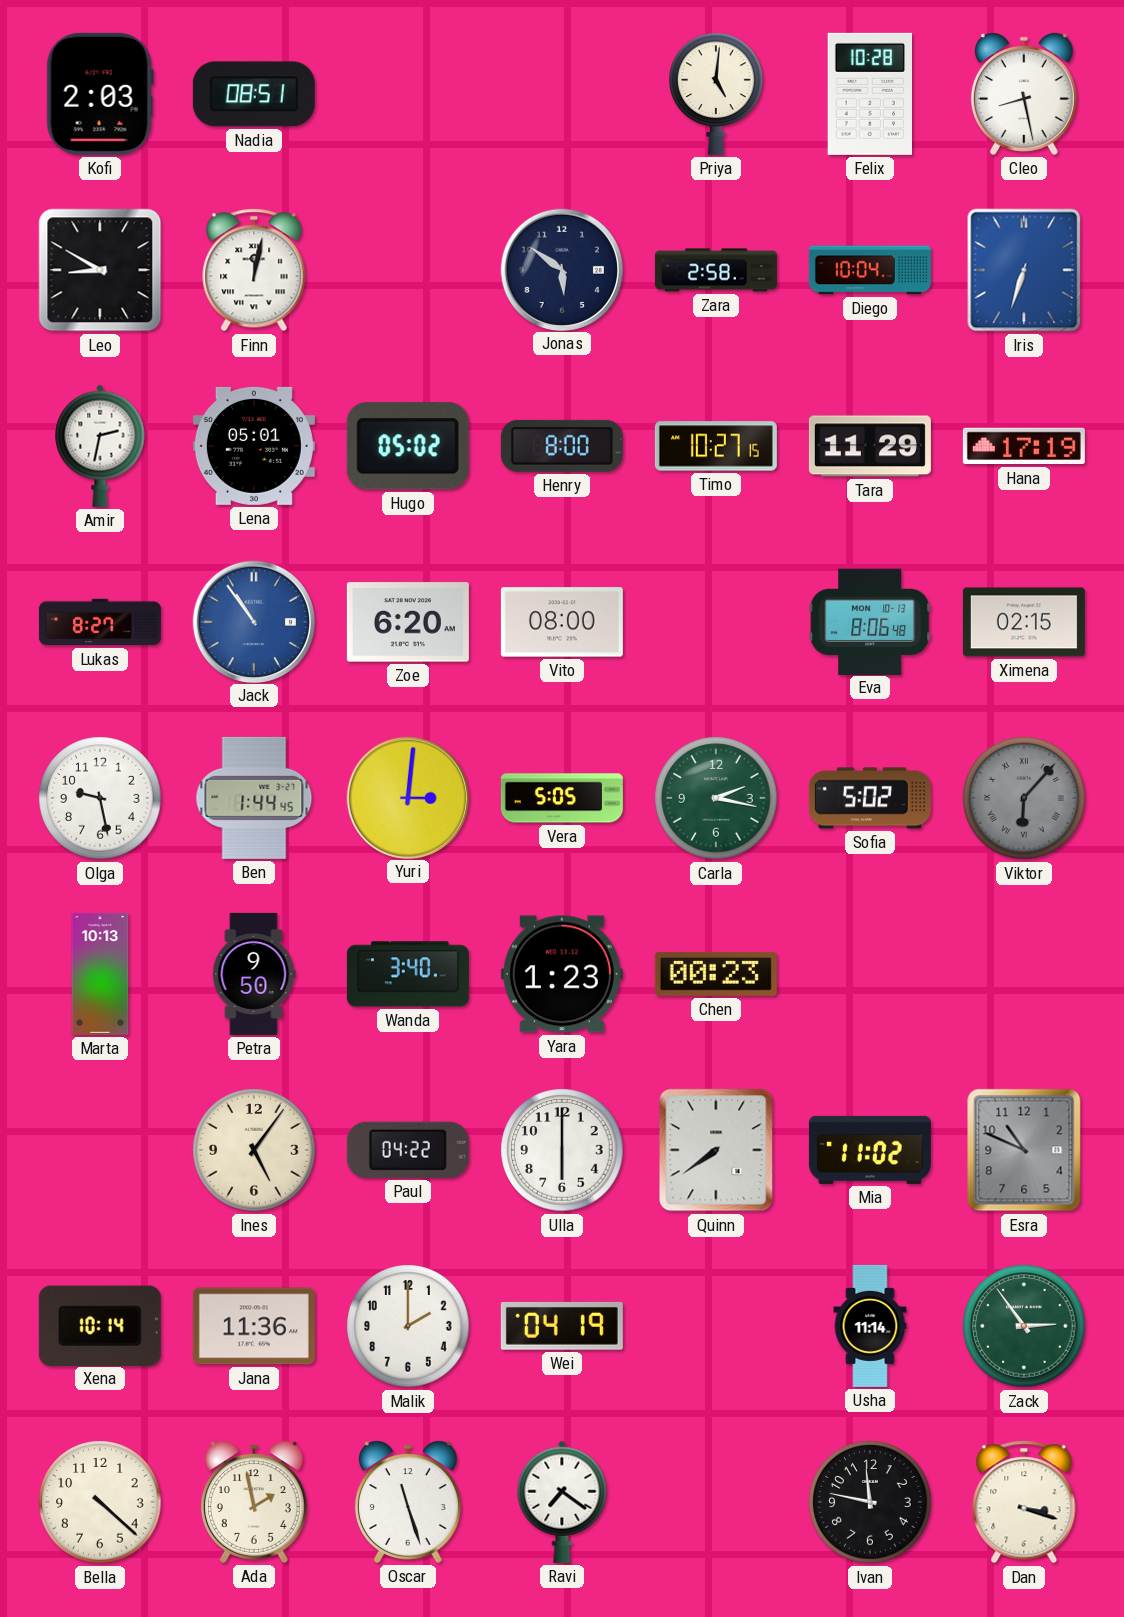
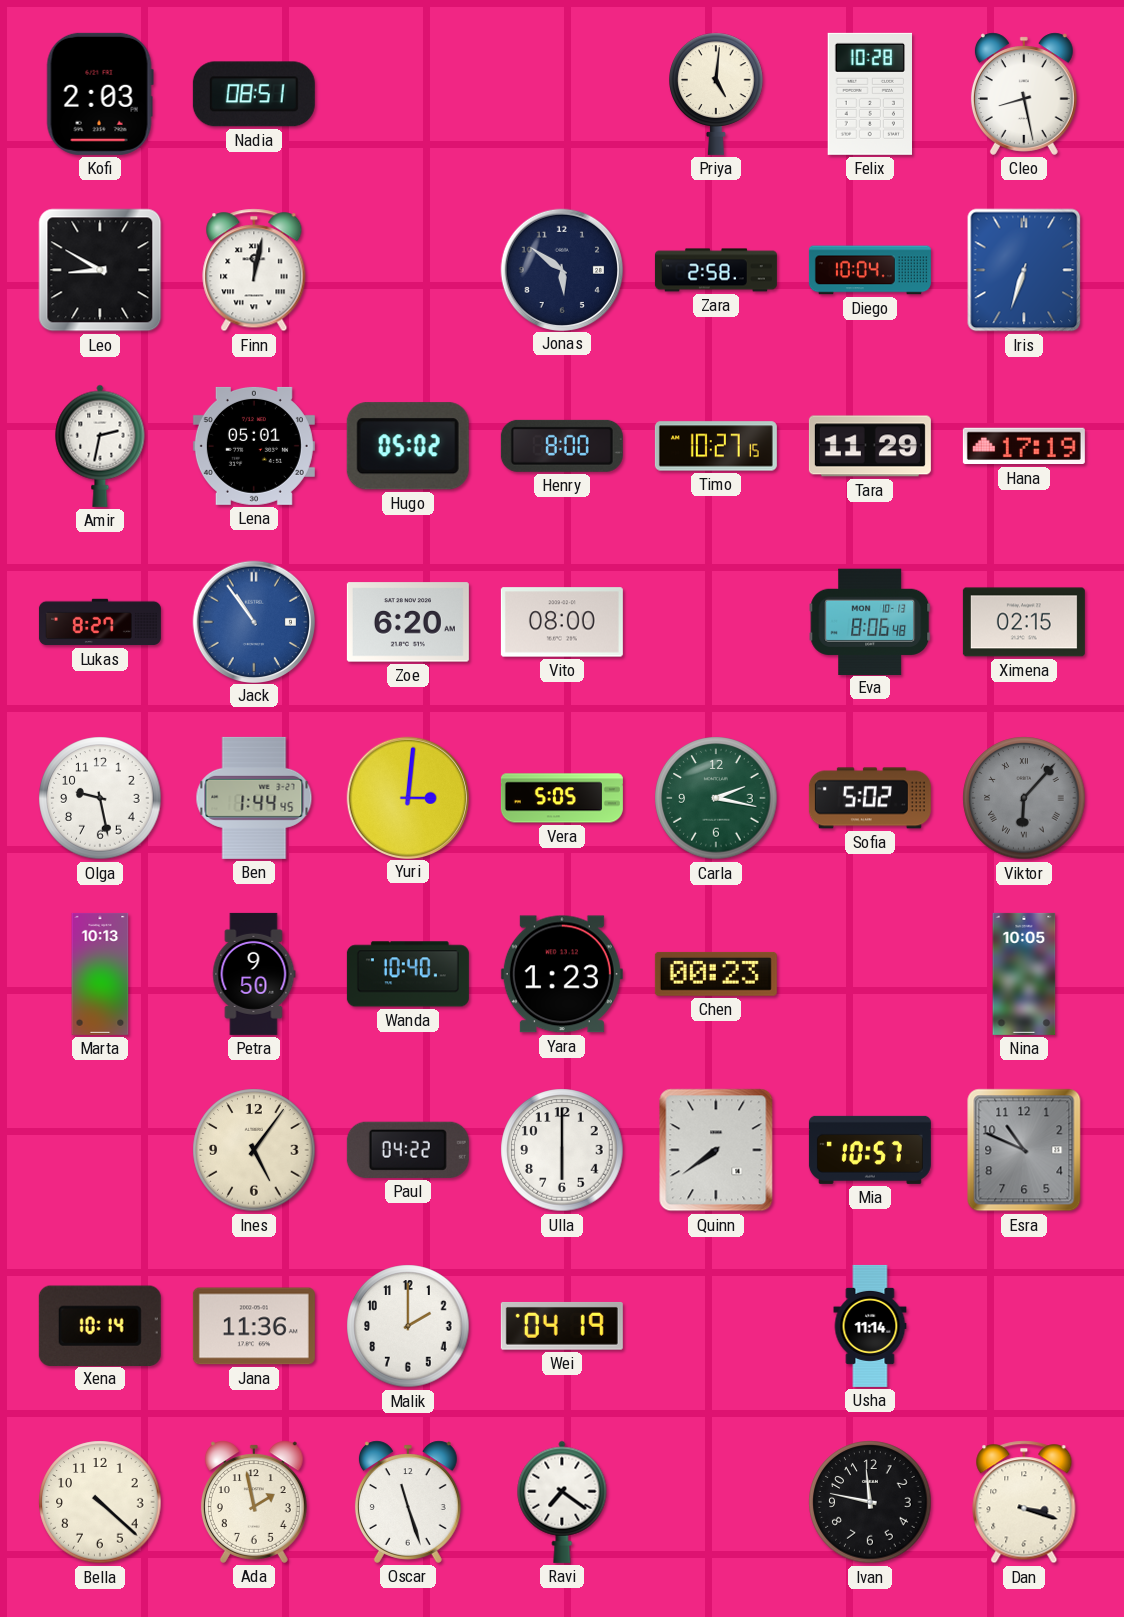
Wanda: 3:40 -> 10:40 (408, 974)
Nina: none -> 10:05 (1024, 974)
Mia: 11:02 -> 10:57 (870, 1150)
Zack: 2:54 -> none (1024, 1326)
